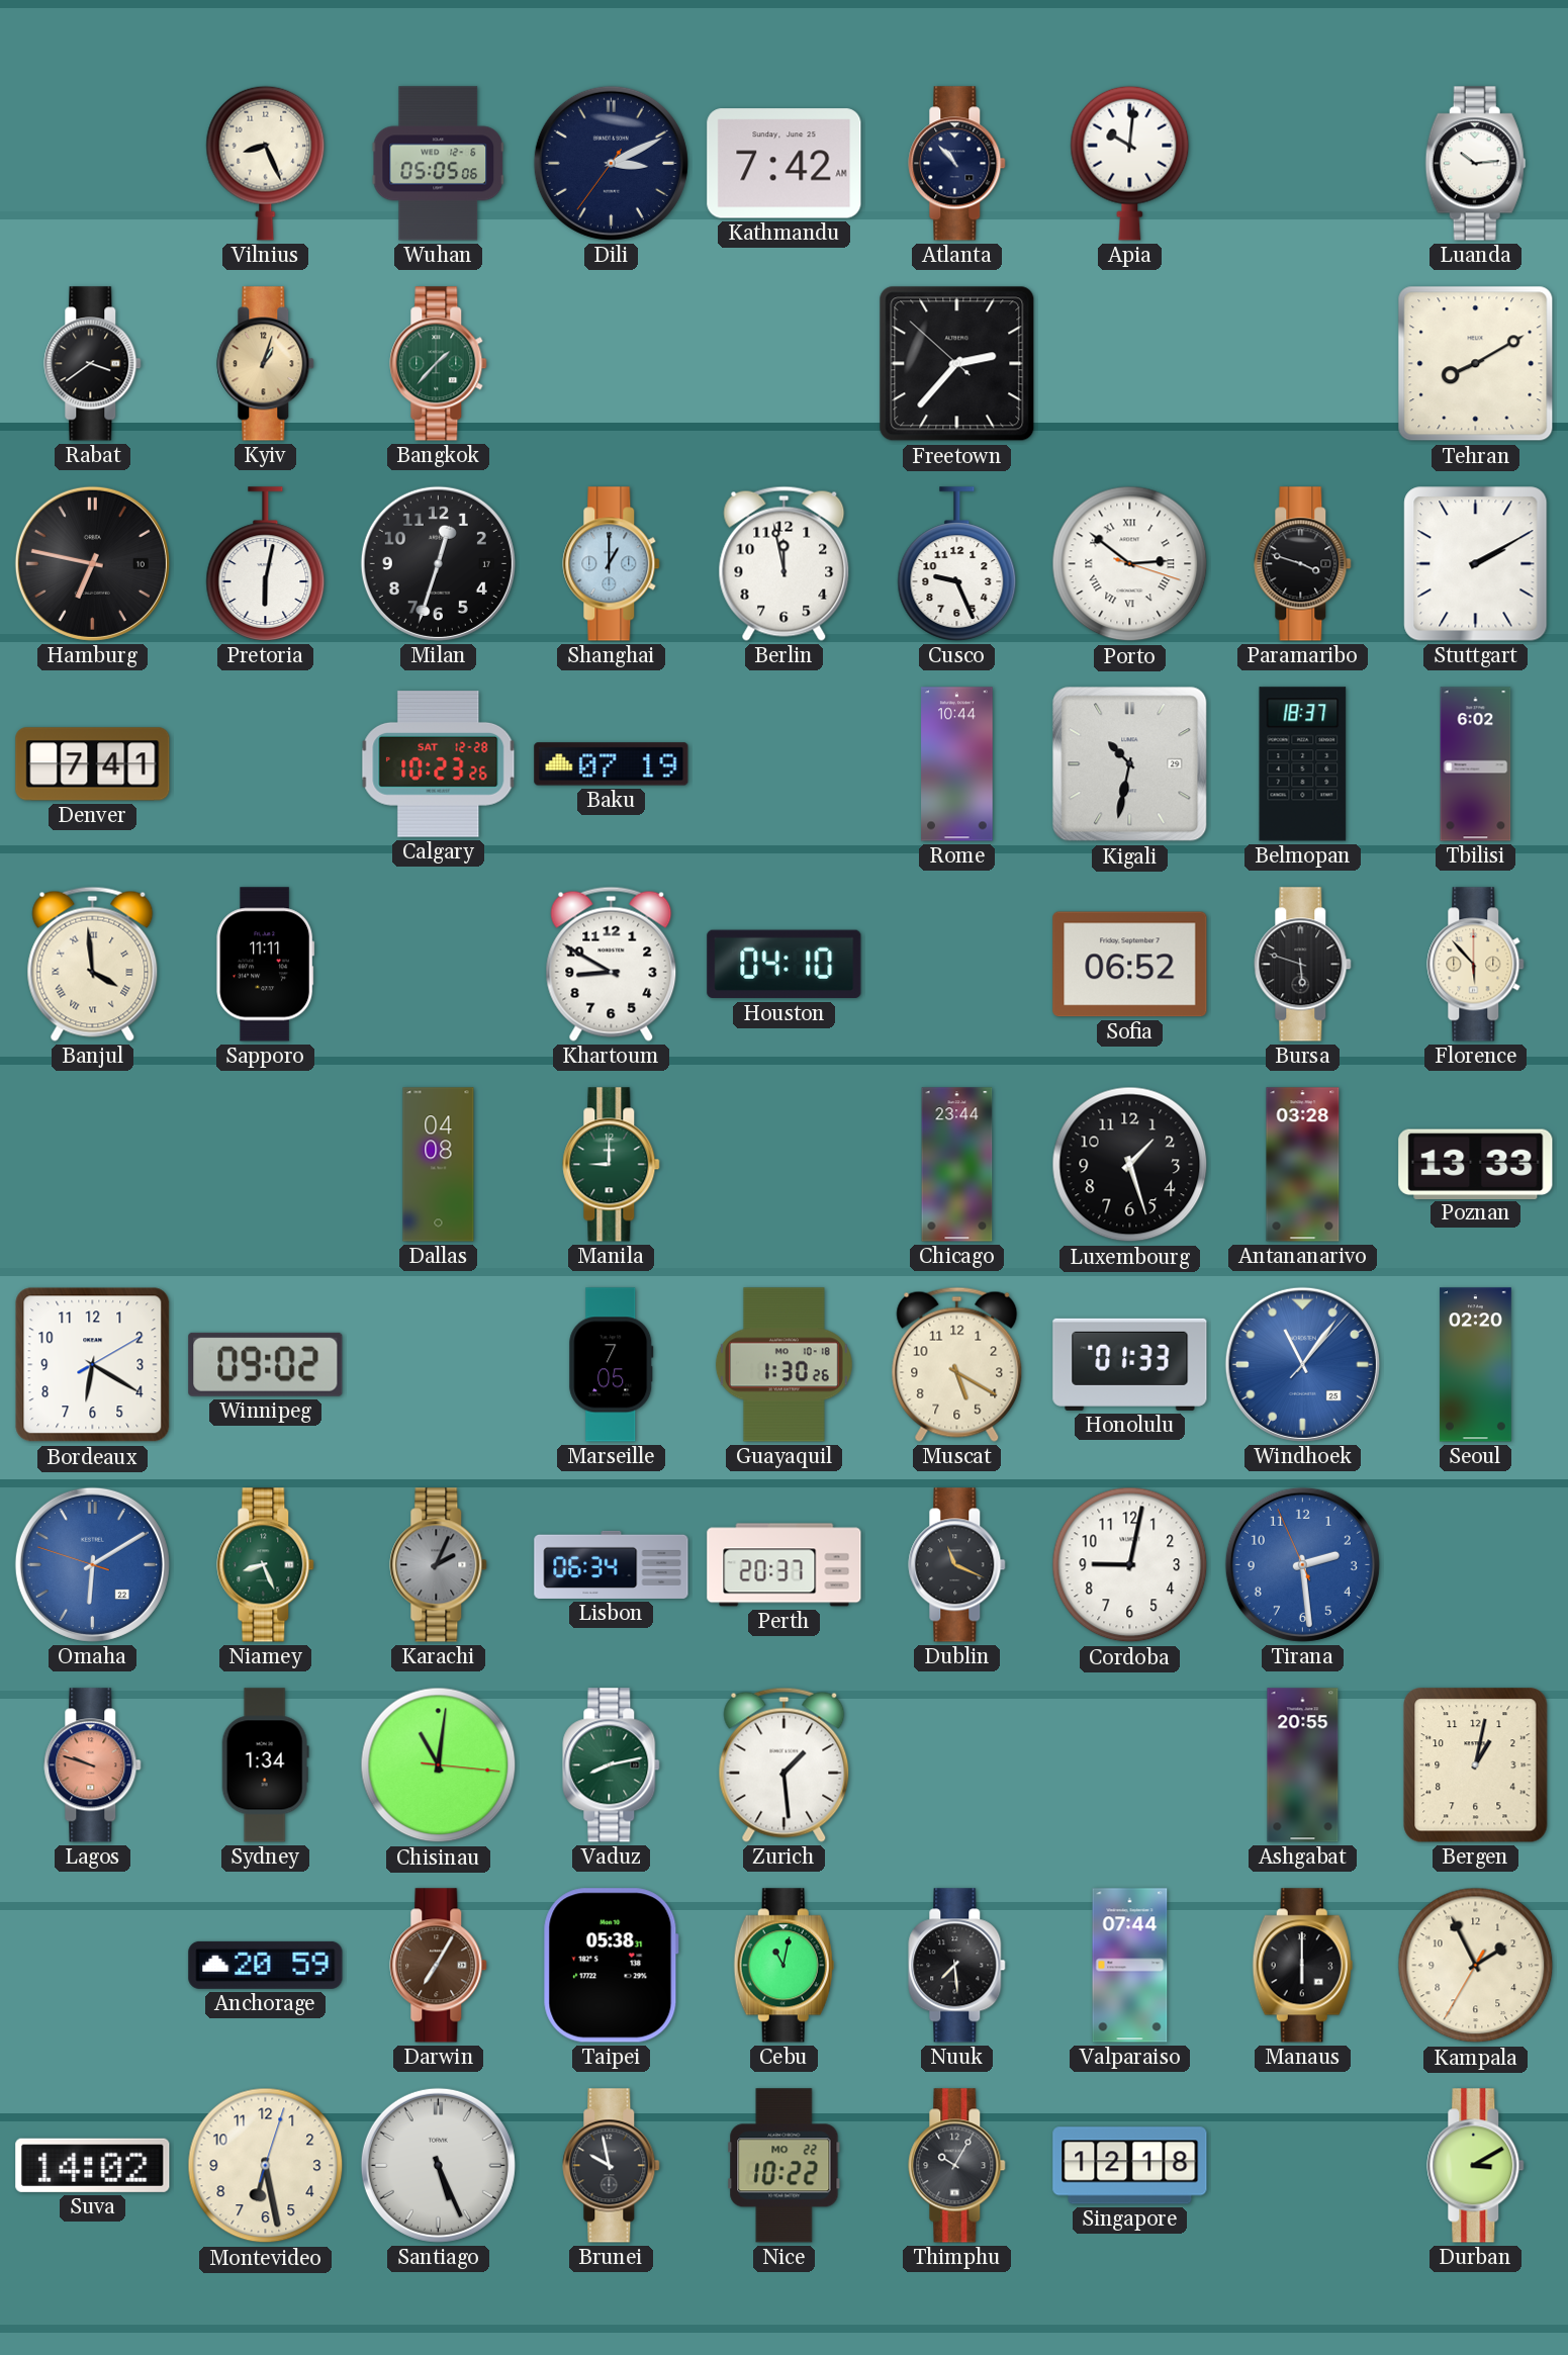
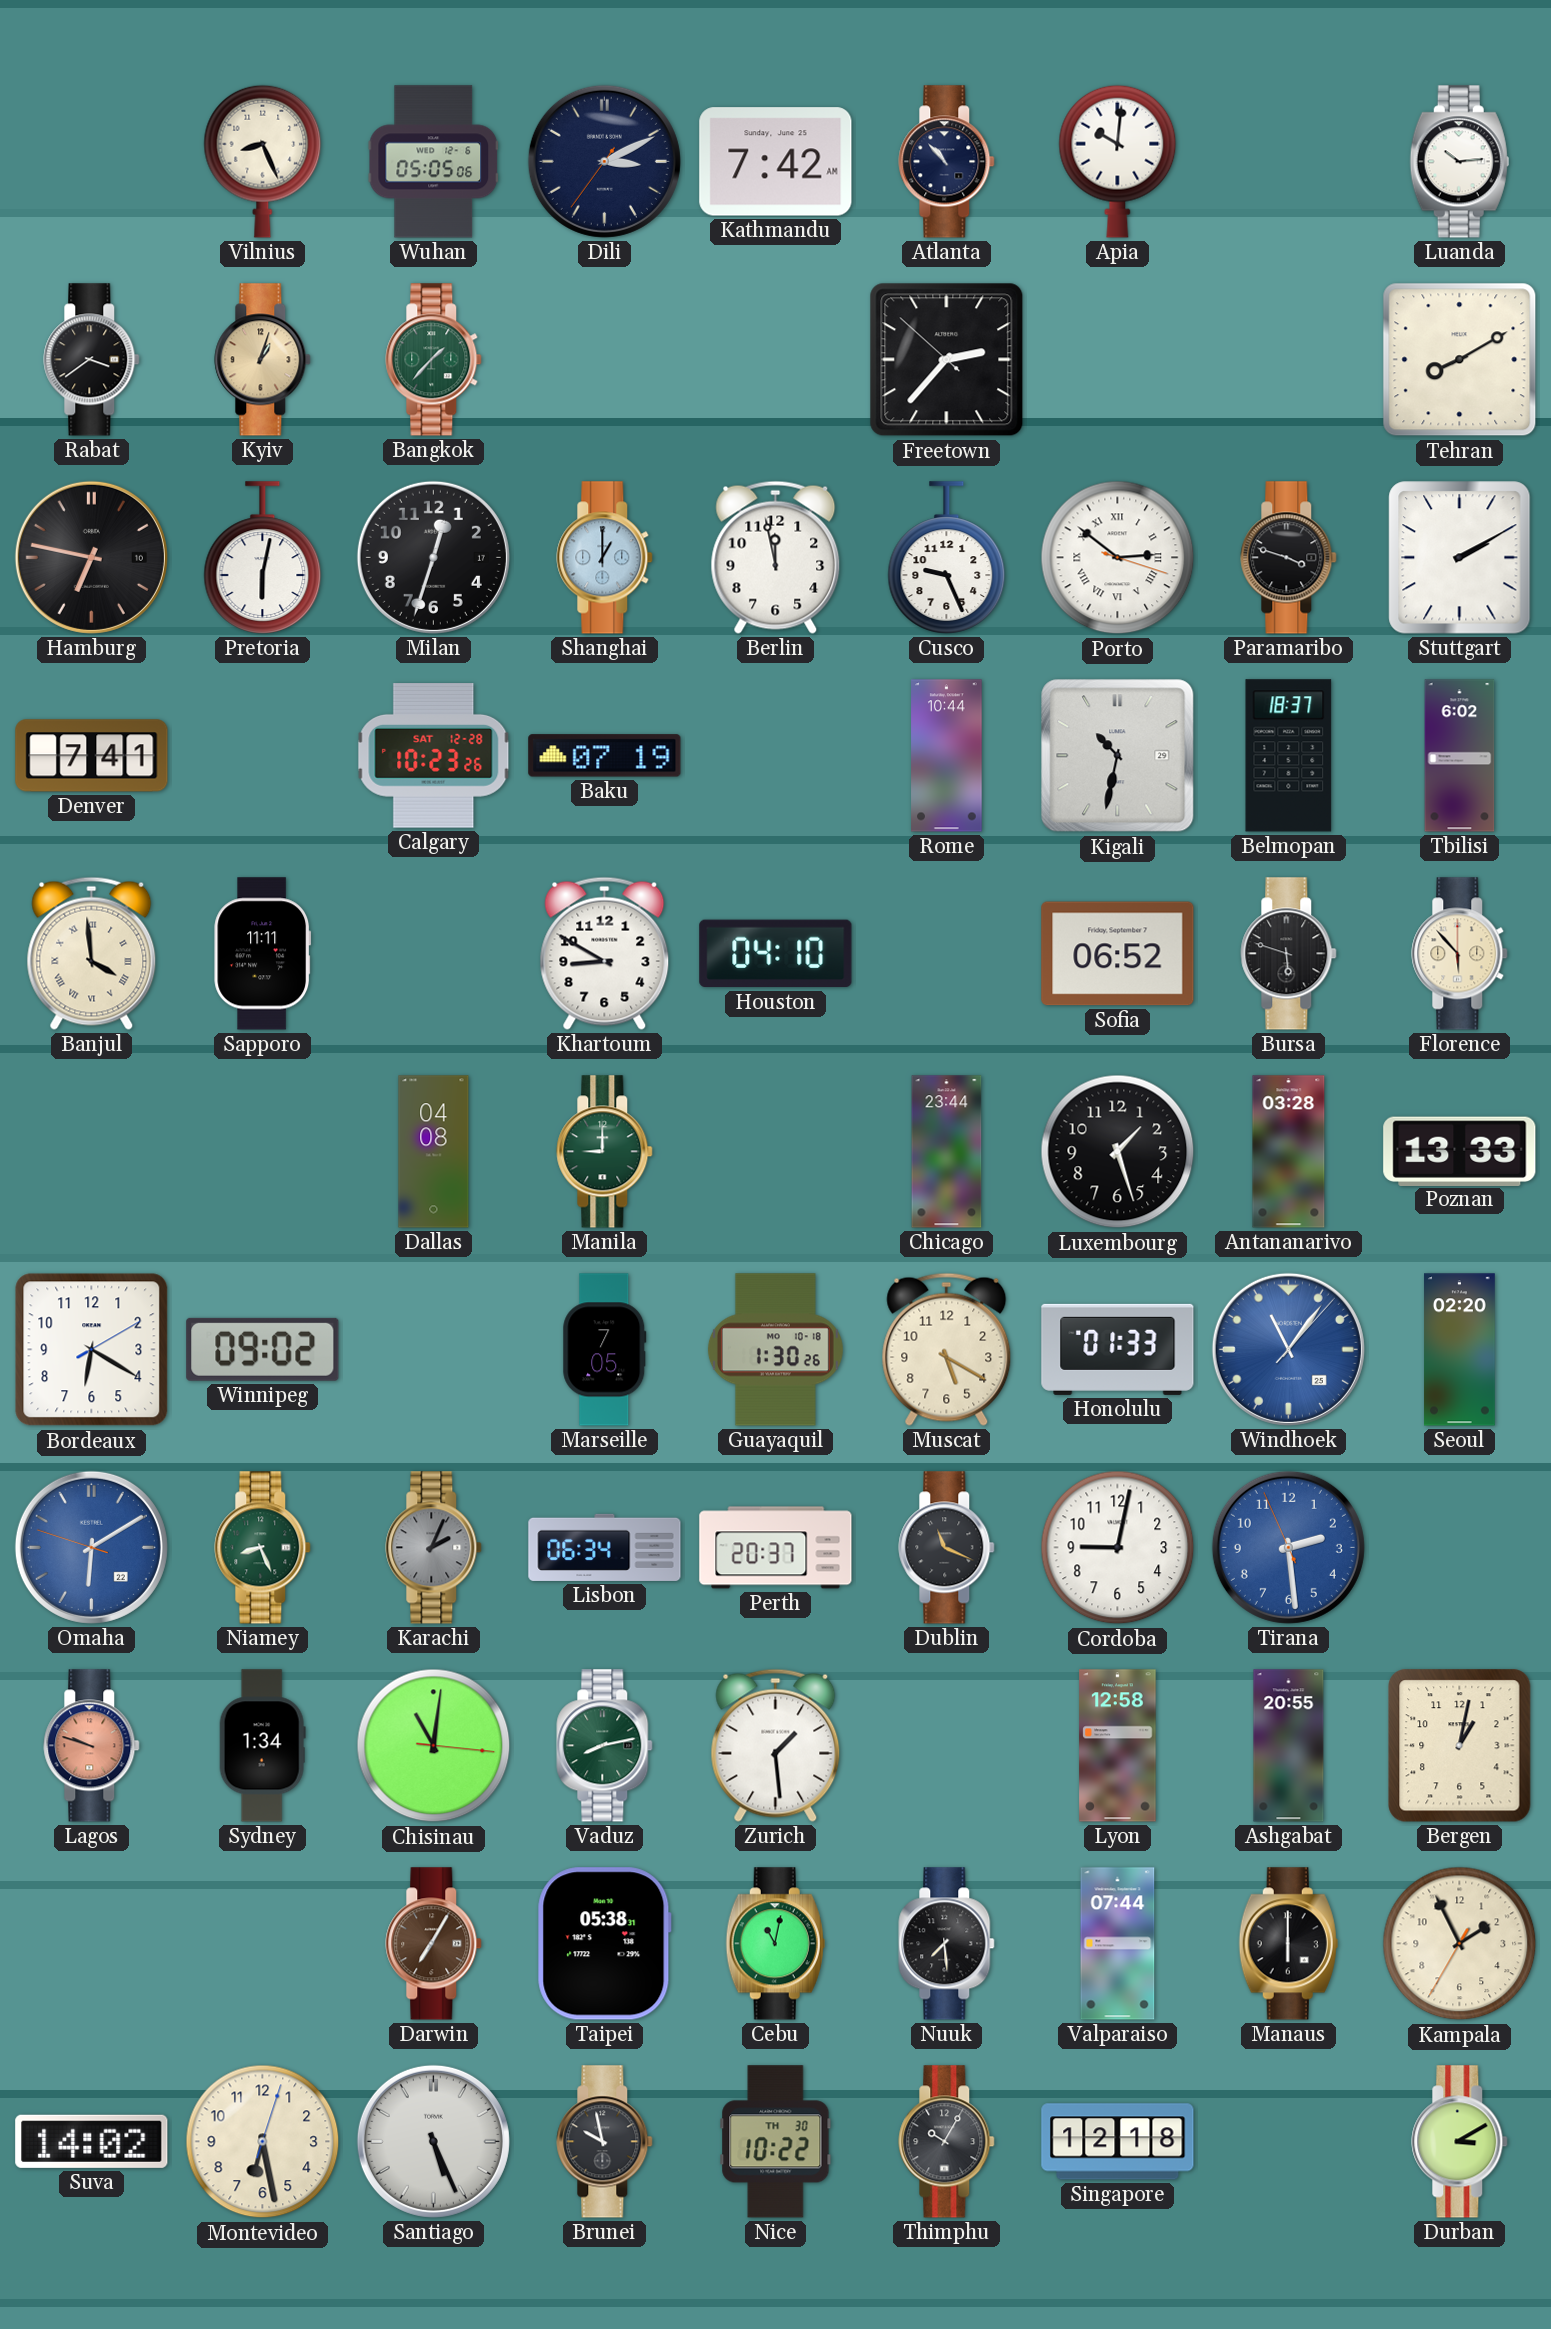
Lyon: none -> 12:58 (1118, 1746)
Anchorage: 20:59 -> none (266, 1965)
Nice date: MO 22 -> TH 30 (776, 2142)
